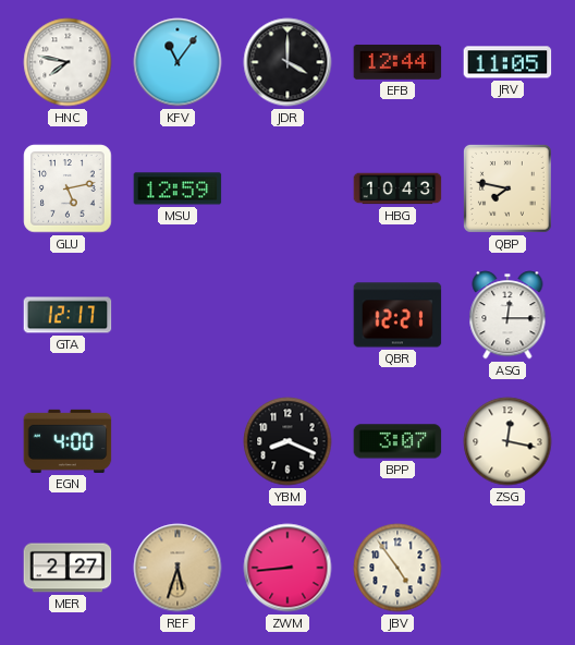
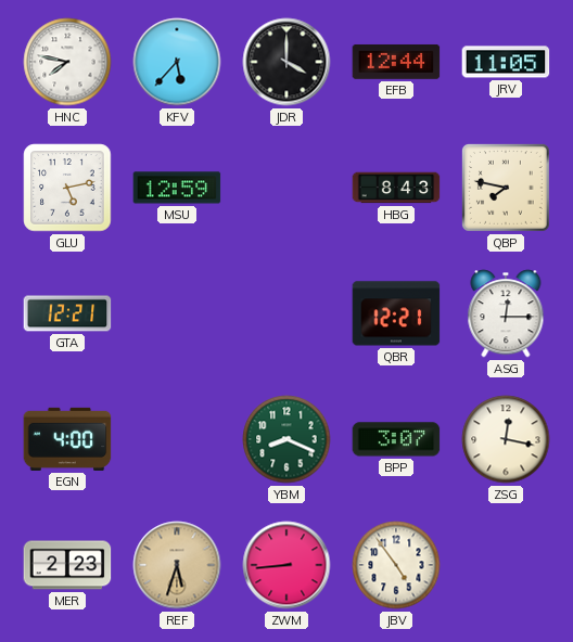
KFV: 11:06 -> 5:37 (177, 62)
HBG: 10:43 -> 8:43 (396, 188)
GTA: 12:17 -> 12:21 (67, 313)
YBM dial: black -> green (286, 439)
MER: 2:27 -> 2:23 (67, 565)
